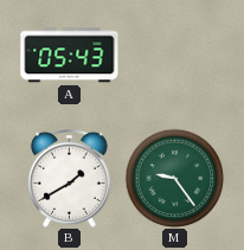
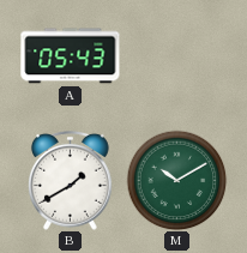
M: 9:24 -> 10:10 (176, 180)
